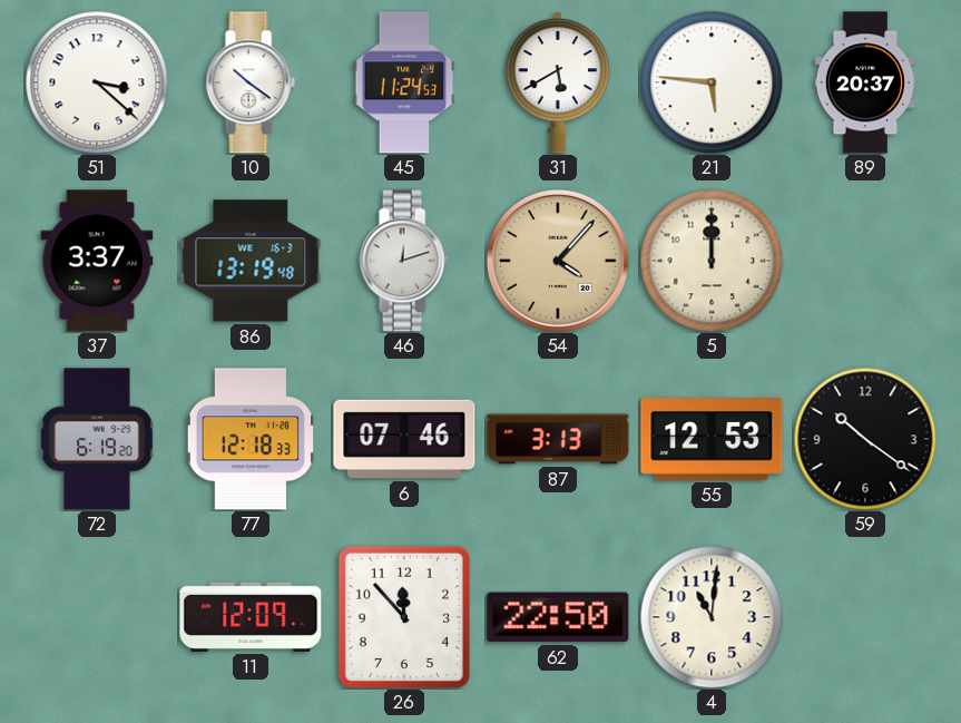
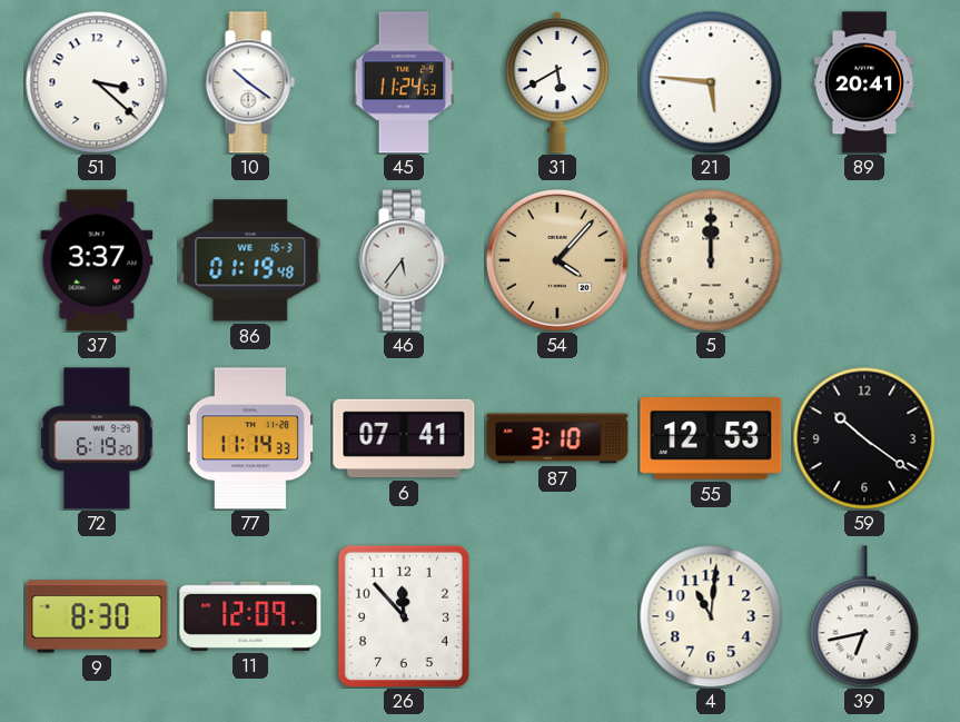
89: 20:37 -> 20:41 (863, 82)
86: 13:19 -> 01:19 (250, 260)
46: 12:12 -> 5:36 (404, 260)
77: 12:18 -> 11:14 (249, 438)
6: 07:46 -> 07:41 (404, 438)
87: 3:13 -> 3:10 (557, 438)
9: none -> 8:30 (97, 616)
62: 22:50 -> none (558, 617)
39: none -> 6:43 (864, 616)
